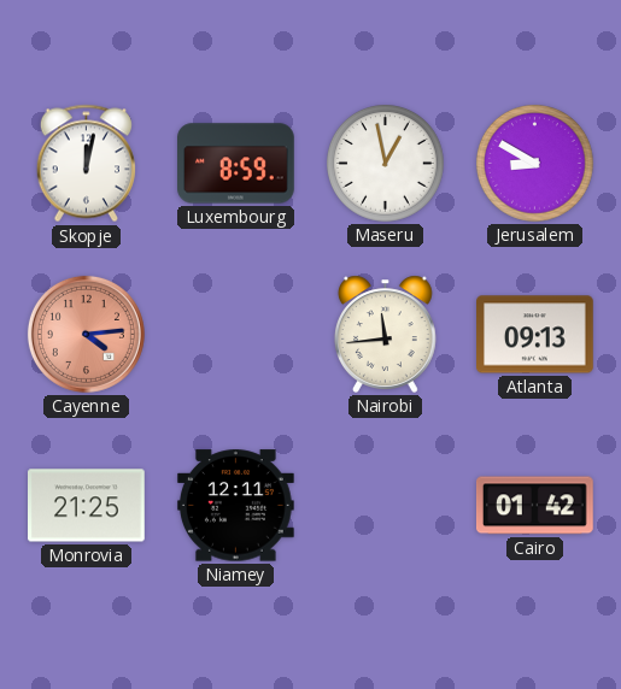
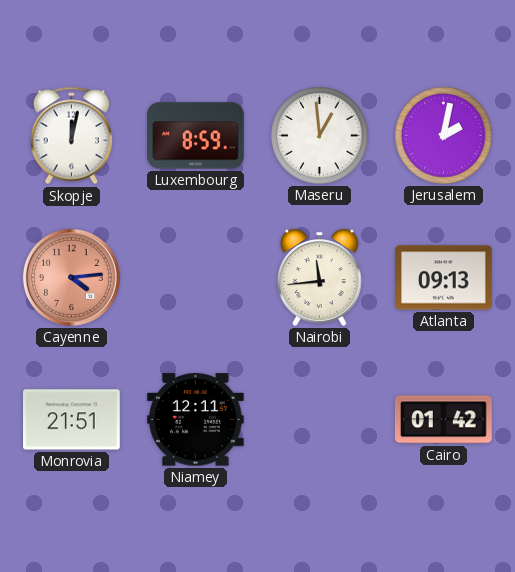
Maseru: 12:58 -> 12:59 (320, 136)
Jerusalem: 8:50 -> 2:02 (444, 136)
Monrovia: 21:25 -> 21:51 (72, 420)
